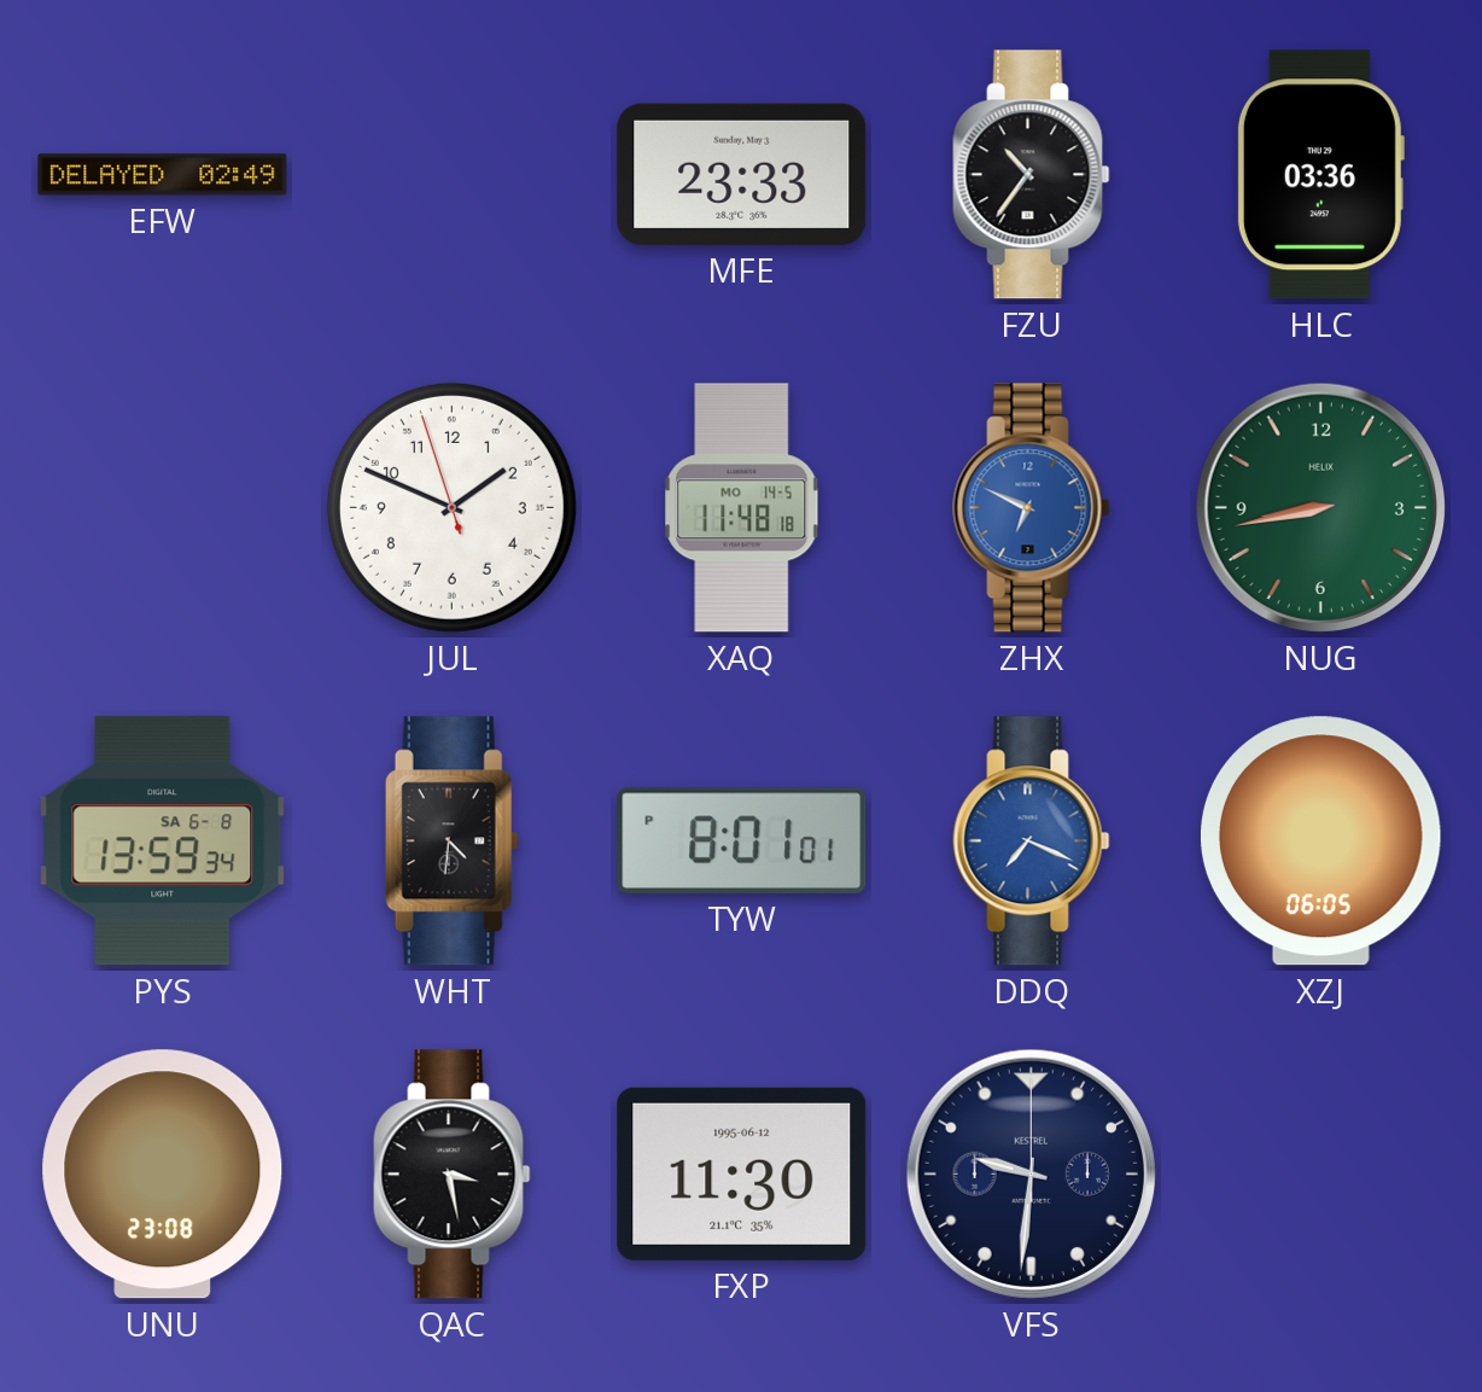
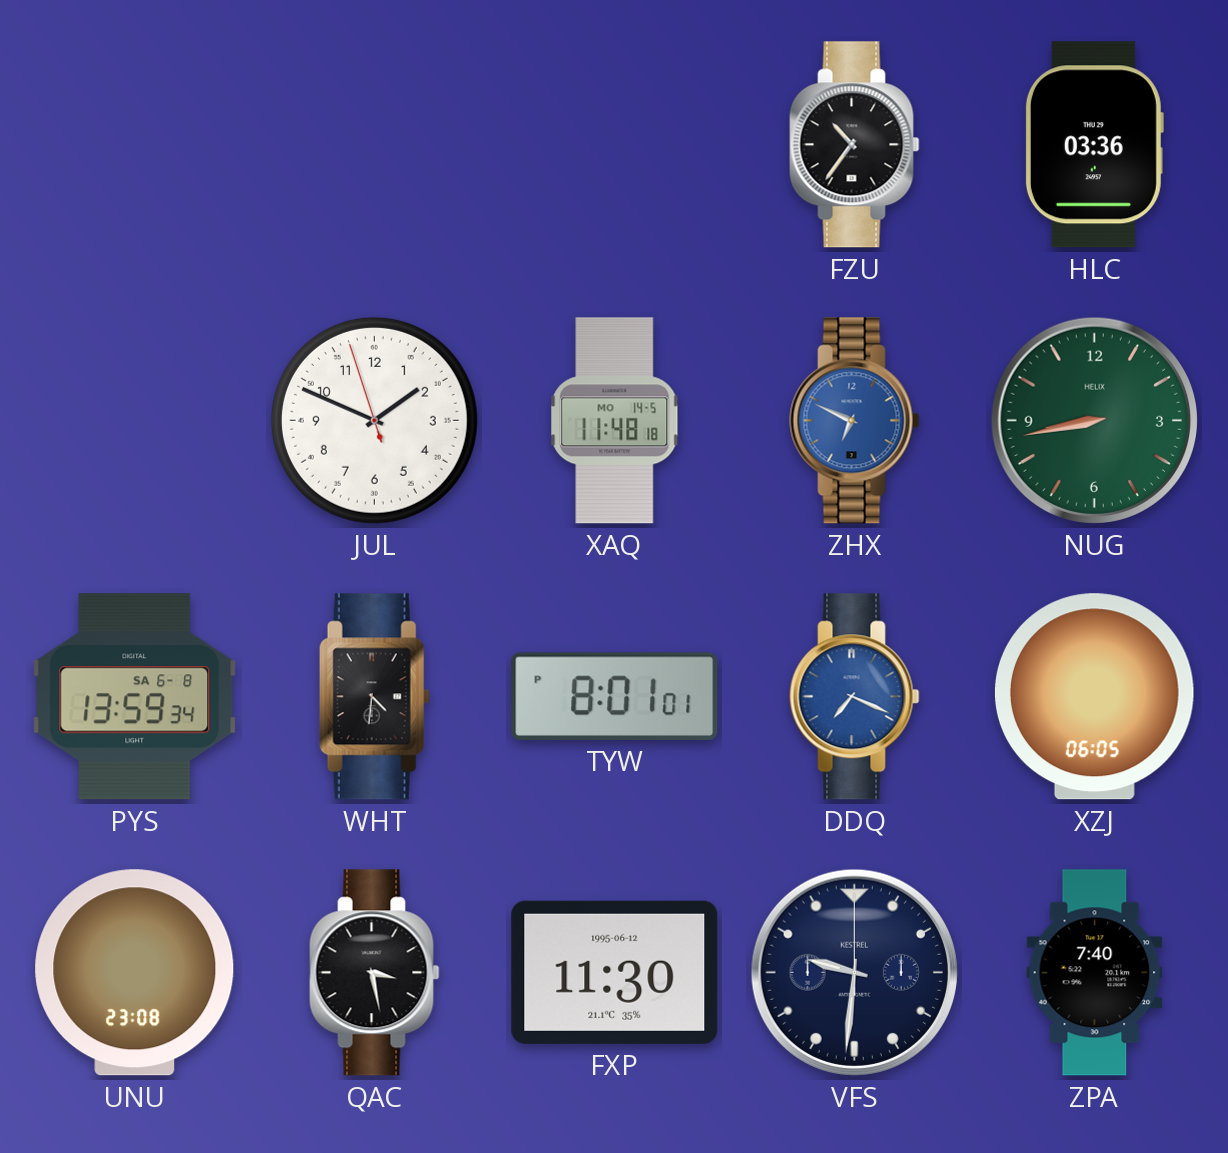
EFW: 02:49 -> none (163, 175)
MFE: 23:33 -> none (742, 174)
ZPA: none -> 7:40 (1095, 973)
